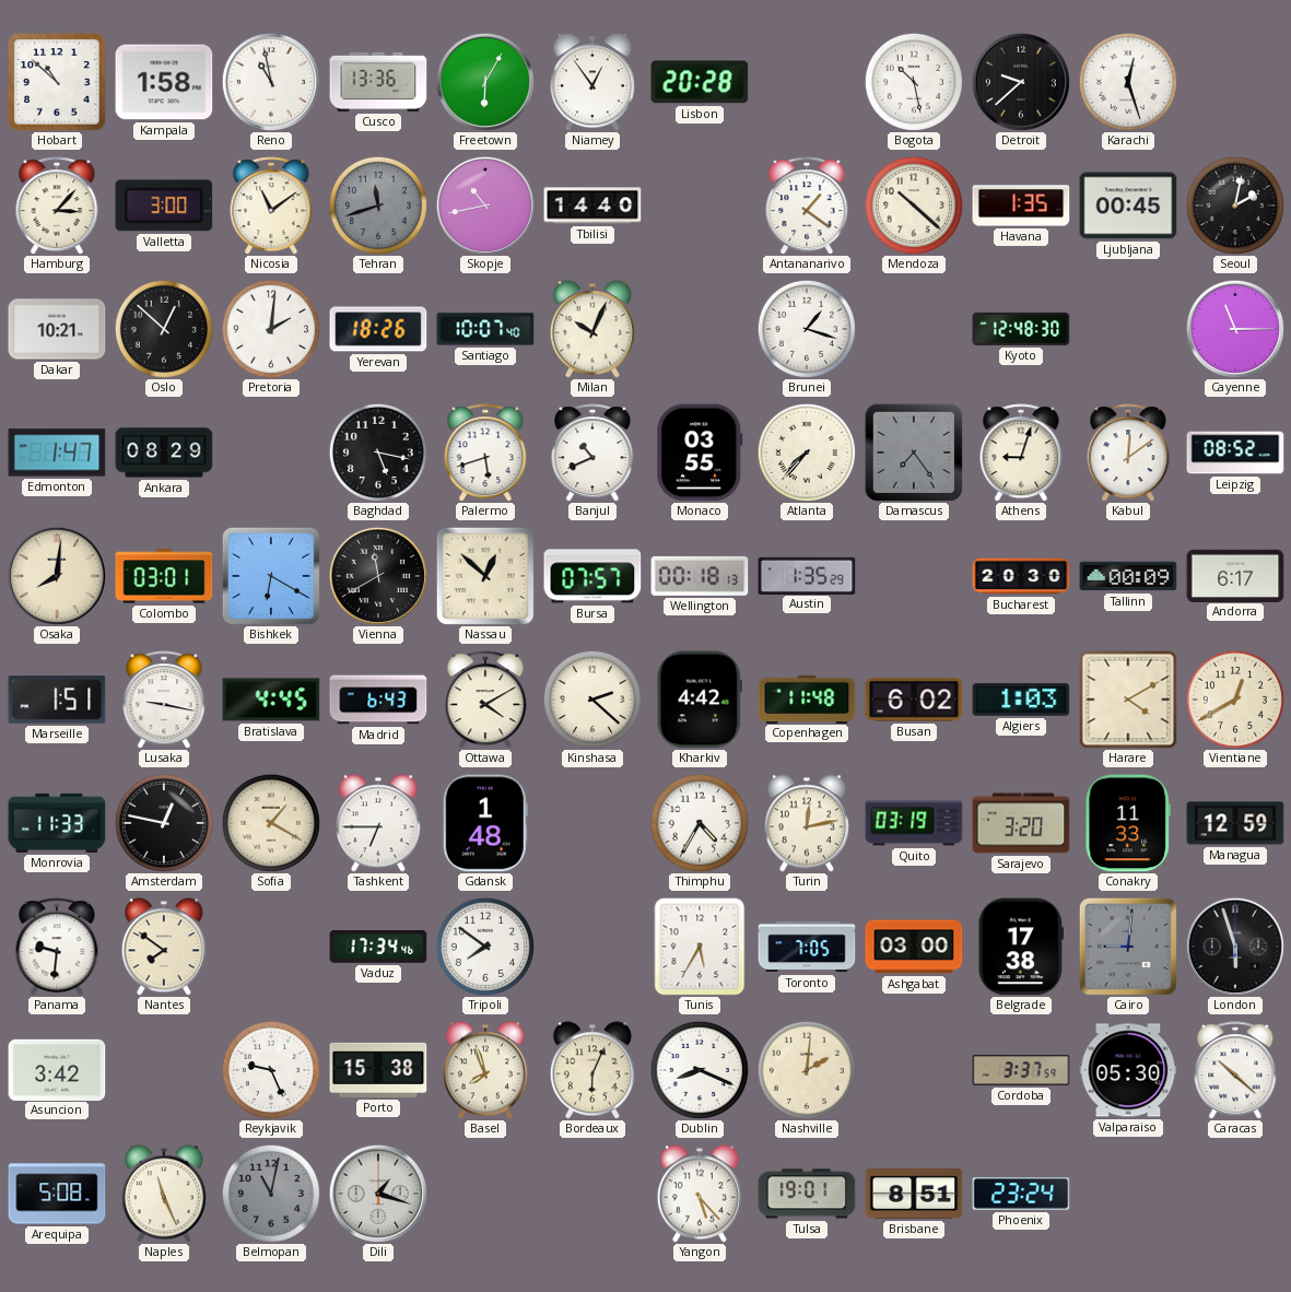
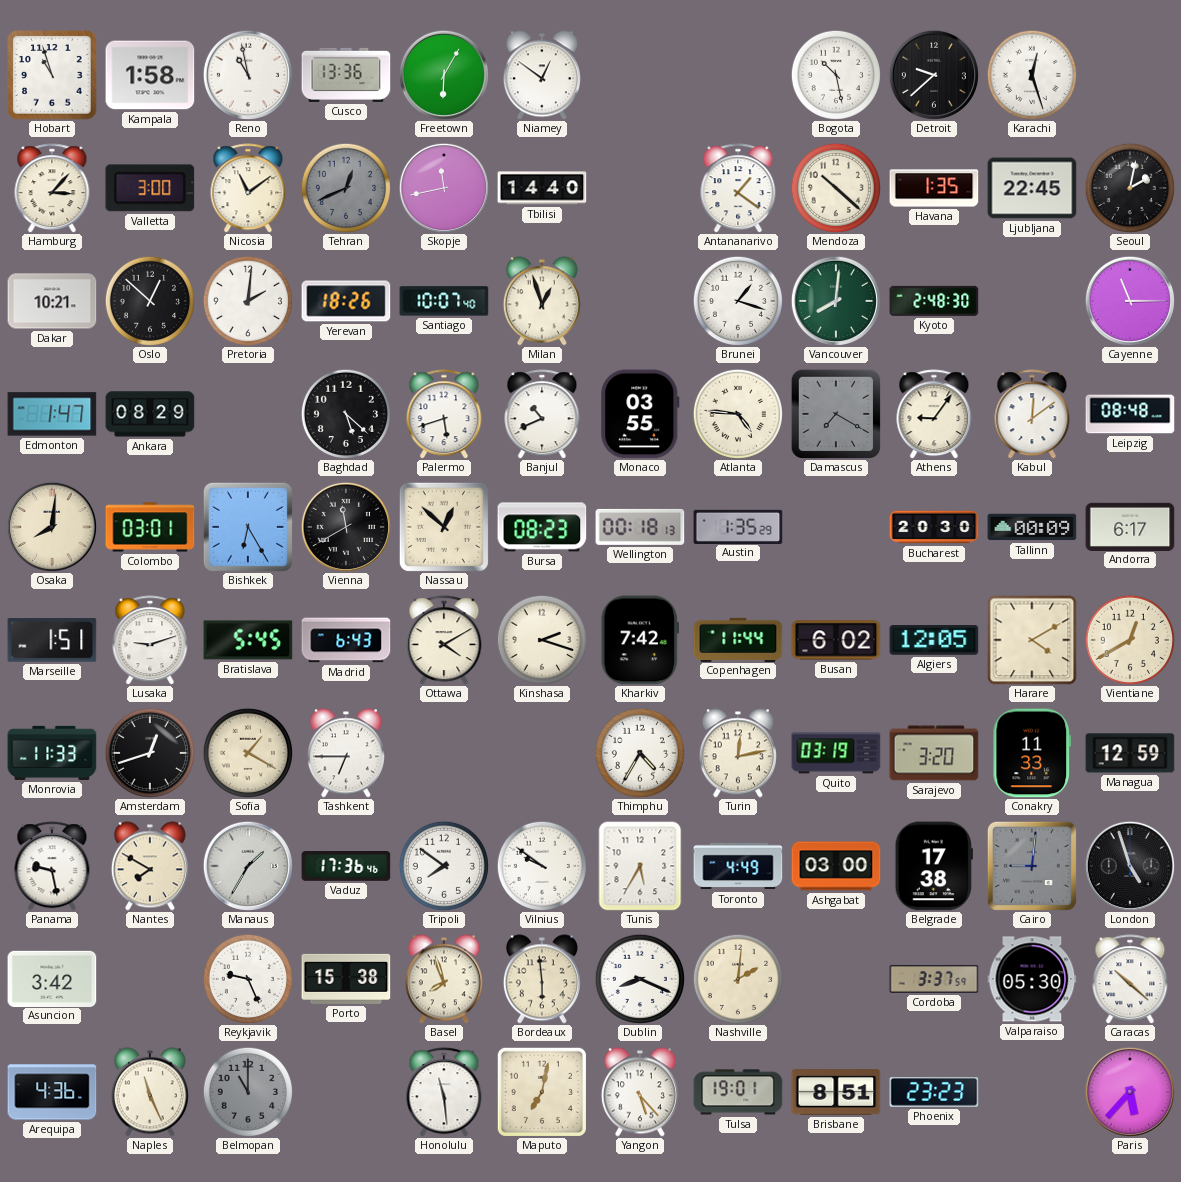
Hobart: 10:52 -> 10:57 (52, 75)
Niamey: 12:54 -> 12:51 (542, 75)
Lisbon: 20:28 -> none (700, 82)
Tehran: 11:42 -> 12:41 (346, 188)
Skopje: 10:43 -> 11:43 (444, 188)
Ljubljana: 00:45 -> 22:45 (1032, 188)
Milan: 10:04 -> 12:57 (542, 301)
Vancouver: none -> 8:01 (836, 301)
Kyoto: 12:48 -> 2:48 (934, 301)
Baghdad: 5:17 -> 5:22 (346, 414)
Atlanta: 7:37 -> 4:46 (738, 414)
Damascus: 7:24 -> 7:20 (836, 414)
Athens: 9:03 -> 9:06 (934, 414)
Leipzig: 08:52 -> 08:48 (1130, 414)
Bishkek: 6:20 -> 6:25 (248, 527)
Bursa: 07:57 -> 08:23 (542, 527)
Lusaka: 9:17 -> 9:12 (150, 640)
Bratislava: 4:45 -> 5:45 (248, 640)
Kinshasa: 2:22 -> 2:18 (542, 640)
Kharkiv: 4:42 -> 7:42 (640, 640)
Copenhagen: 11:48 -> 11:44 (738, 639)
Algiers: 1:03 -> 12:05 (934, 640)
Amsterdam: 12:47 -> 12:42 (150, 753)
Gdansk: 1:48 -> none (485, 823)
Panama: 9:31 -> 9:28 (52, 866)
Nantes: 7:51 -> 7:50 (150, 866)
Manaus: none -> 1:35 (248, 866)
Vaduz: 17:34 -> 17:36 (346, 867)
Vilnius: none -> 9:51 (542, 866)
Toronto: 7:05 -> 4:49 (738, 866)
London: 5:57 -> 4:57 (1130, 866)
Bordeaux: 6:04 -> 5:59 (542, 979)
Arequipa: 5:08 -> 4:36 (52, 1092)
Belmopan: 11:02 -> 11:00 (248, 1092)
Dili: 1:18 -> none (378, 1194)
Honolulu: none -> 11:29 (444, 1092)
Maputo: none -> 7:02 (542, 1092)
Phoenix: 23:24 -> 23:23 (934, 1093)
Paris: none -> 5:37 (1130, 1092)
